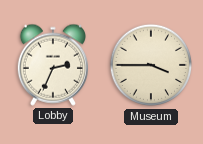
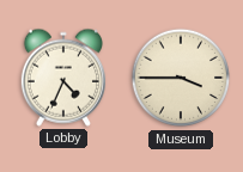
Lobby: 2:34 -> 4:34 (62, 78)
